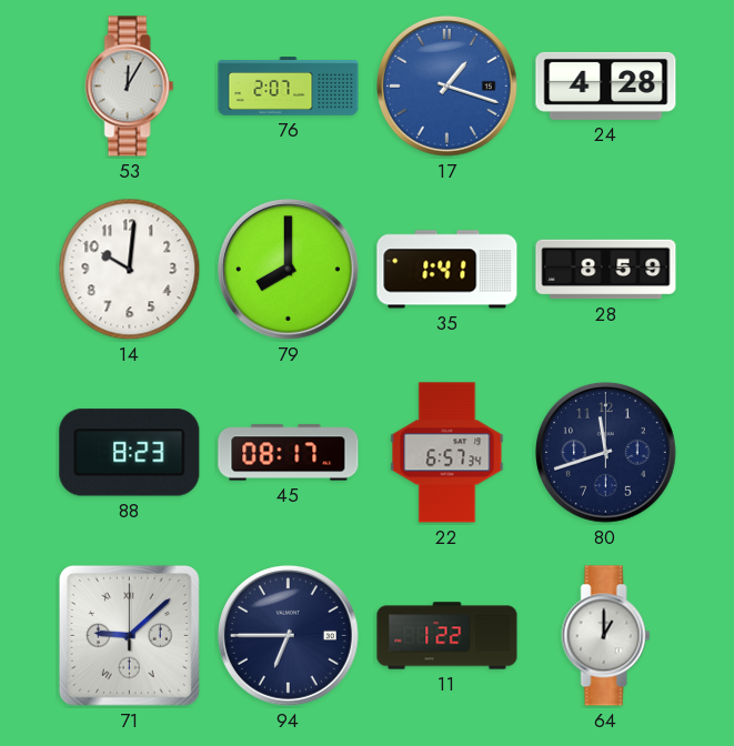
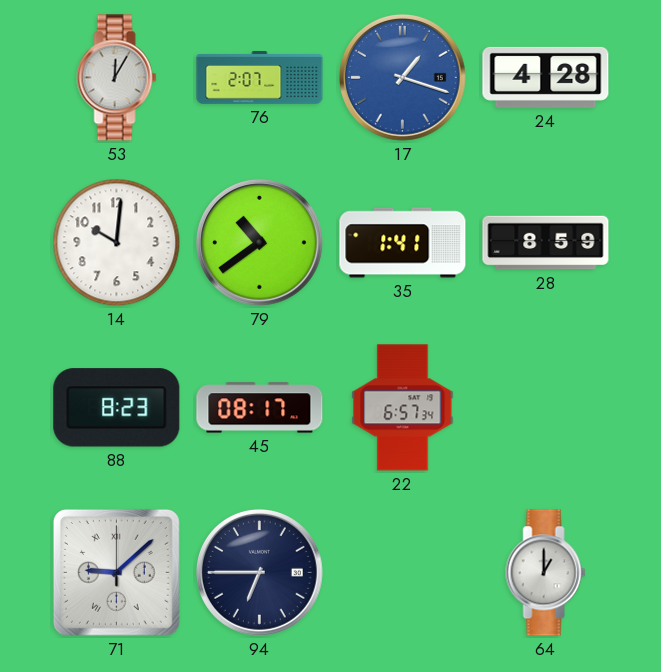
79: 8:00 -> 10:39 (260, 243)
80: 11:42 -> none (606, 453)
11: 1:22 -> none (448, 636)
